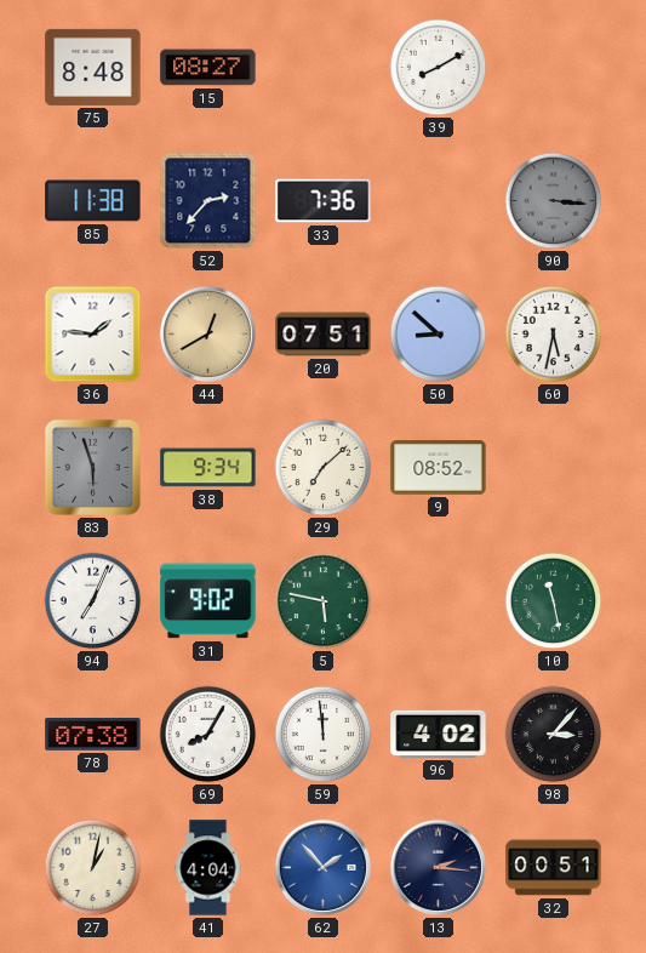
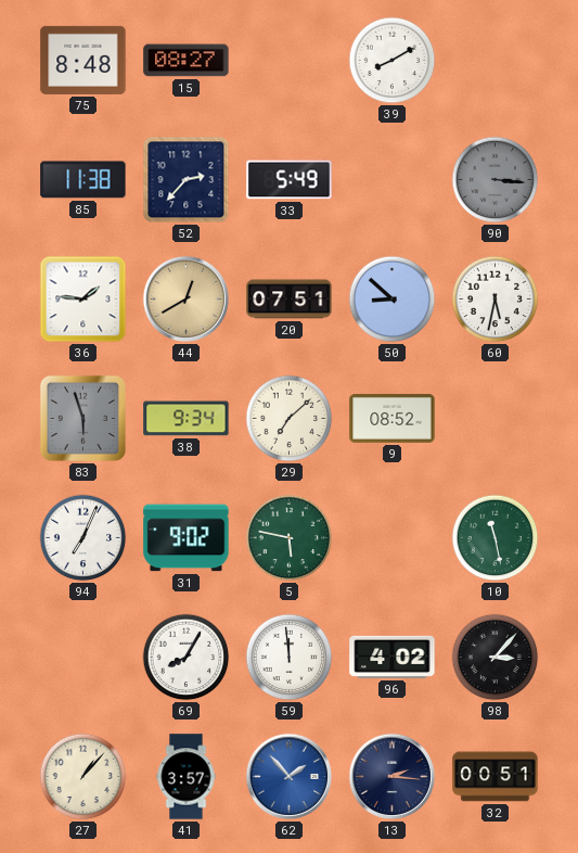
33: 7:36 -> 5:49 (290, 180)
78: 07:38 -> none (93, 735)
27: 1:02 -> 1:07 (84, 777)
41: 4:04 -> 3:57 (187, 777)
